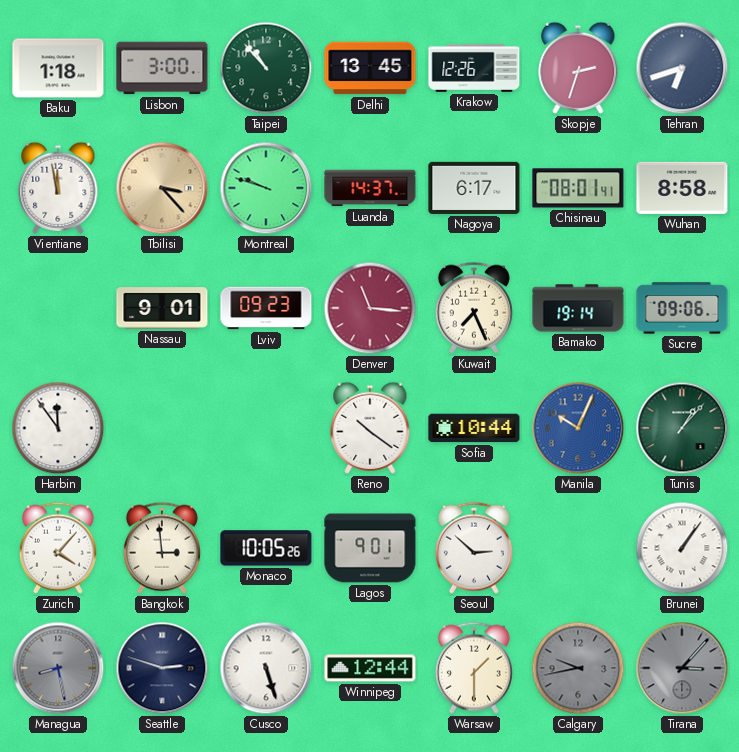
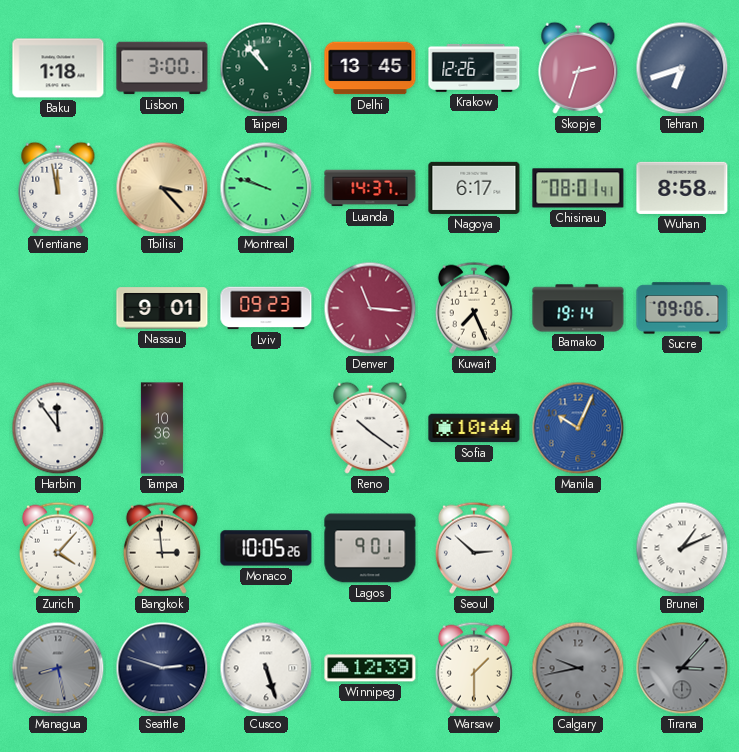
Tampa: none -> 10:36 (162, 428)
Tunis: 1:07 -> none (682, 428)
Brunei: 1:06 -> 1:11 (682, 548)
Winnipeg: 12:44 -> 12:39 (370, 668)
